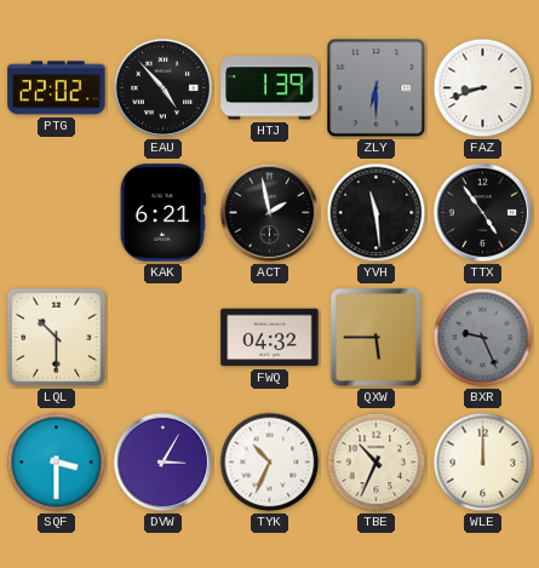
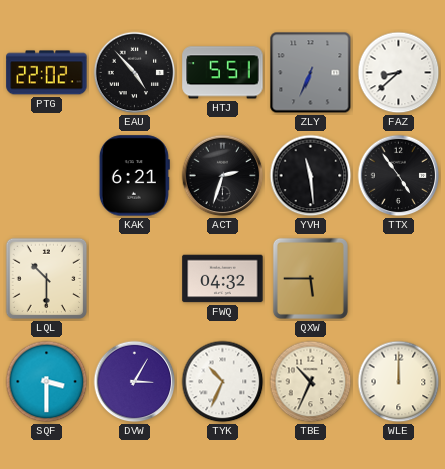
HTJ: 1:39 -> 5:51 (223, 73)
ZLY: 6:30 -> 6:34 (311, 73)
FAZ: 8:42 -> 8:38 (399, 73)
ACT: 1:58 -> 2:33 (223, 176)
BXR: 9:26 -> none (483, 338)
